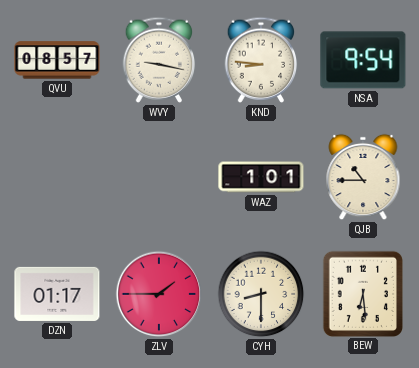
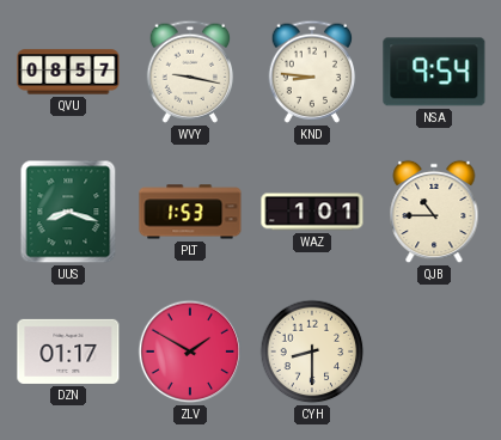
UUS: none -> 8:18 (68, 212)
PLT: none -> 1:53 (190, 212)
ZLV: 1:45 -> 1:50 (190, 352)
BEW: 6:29 -> none (362, 293)
